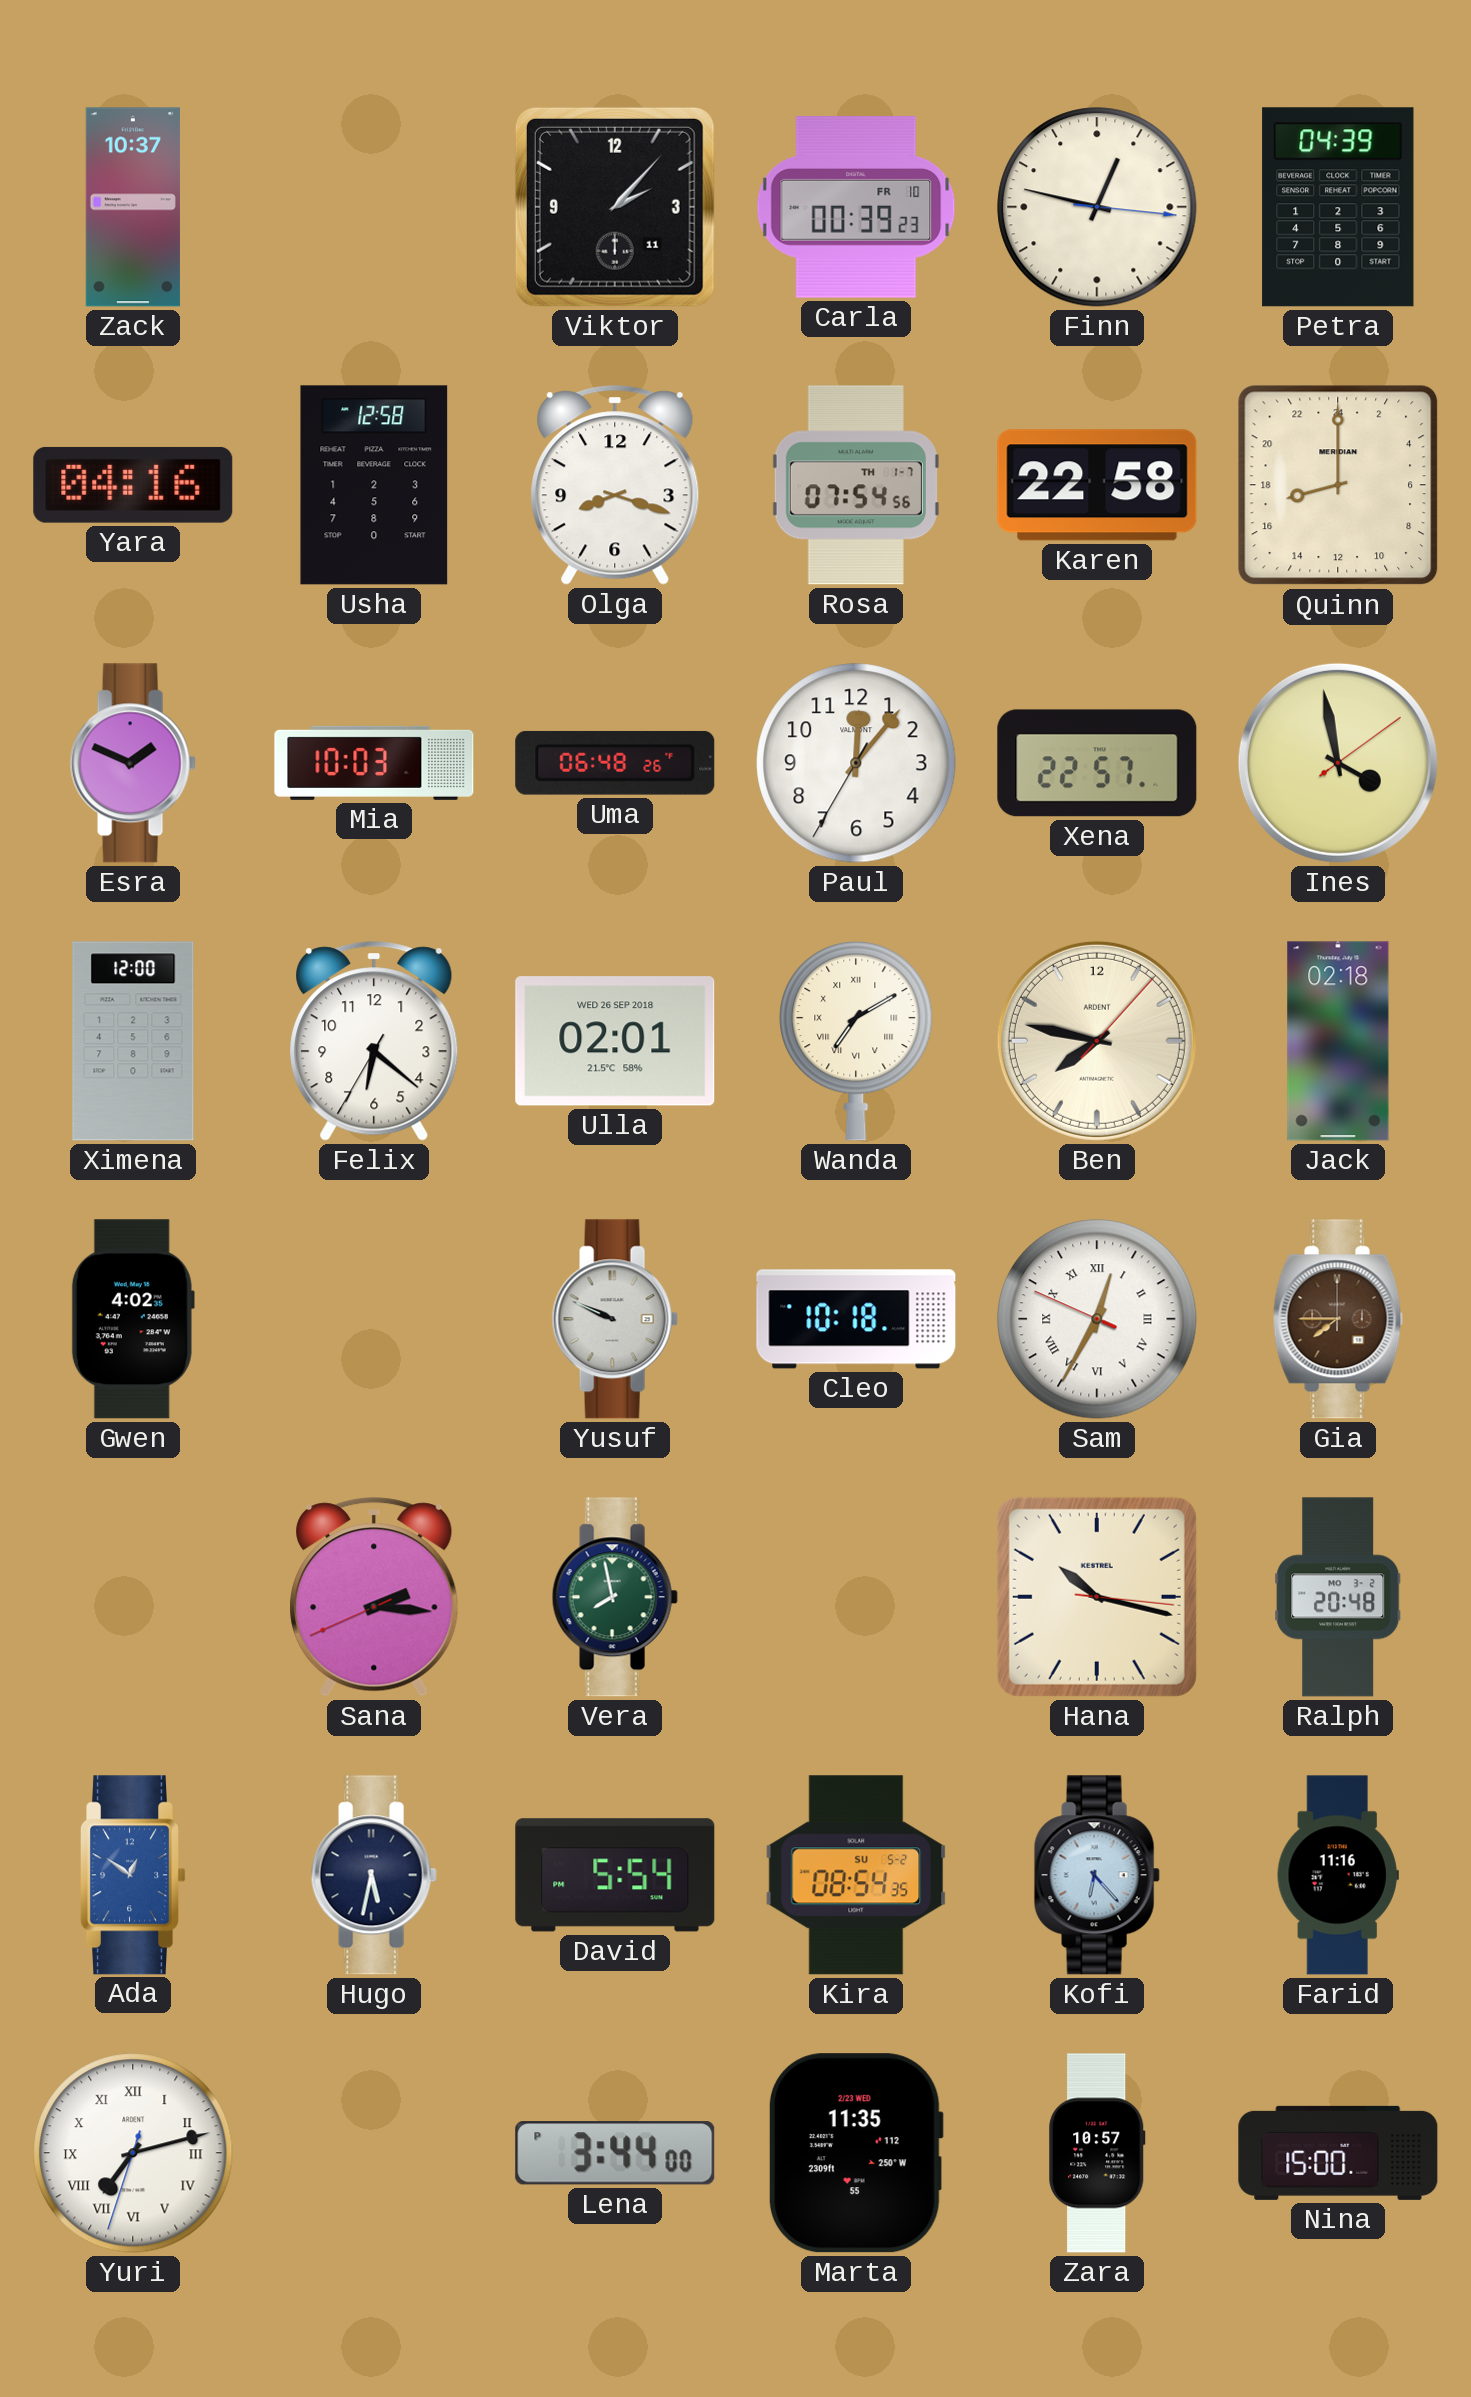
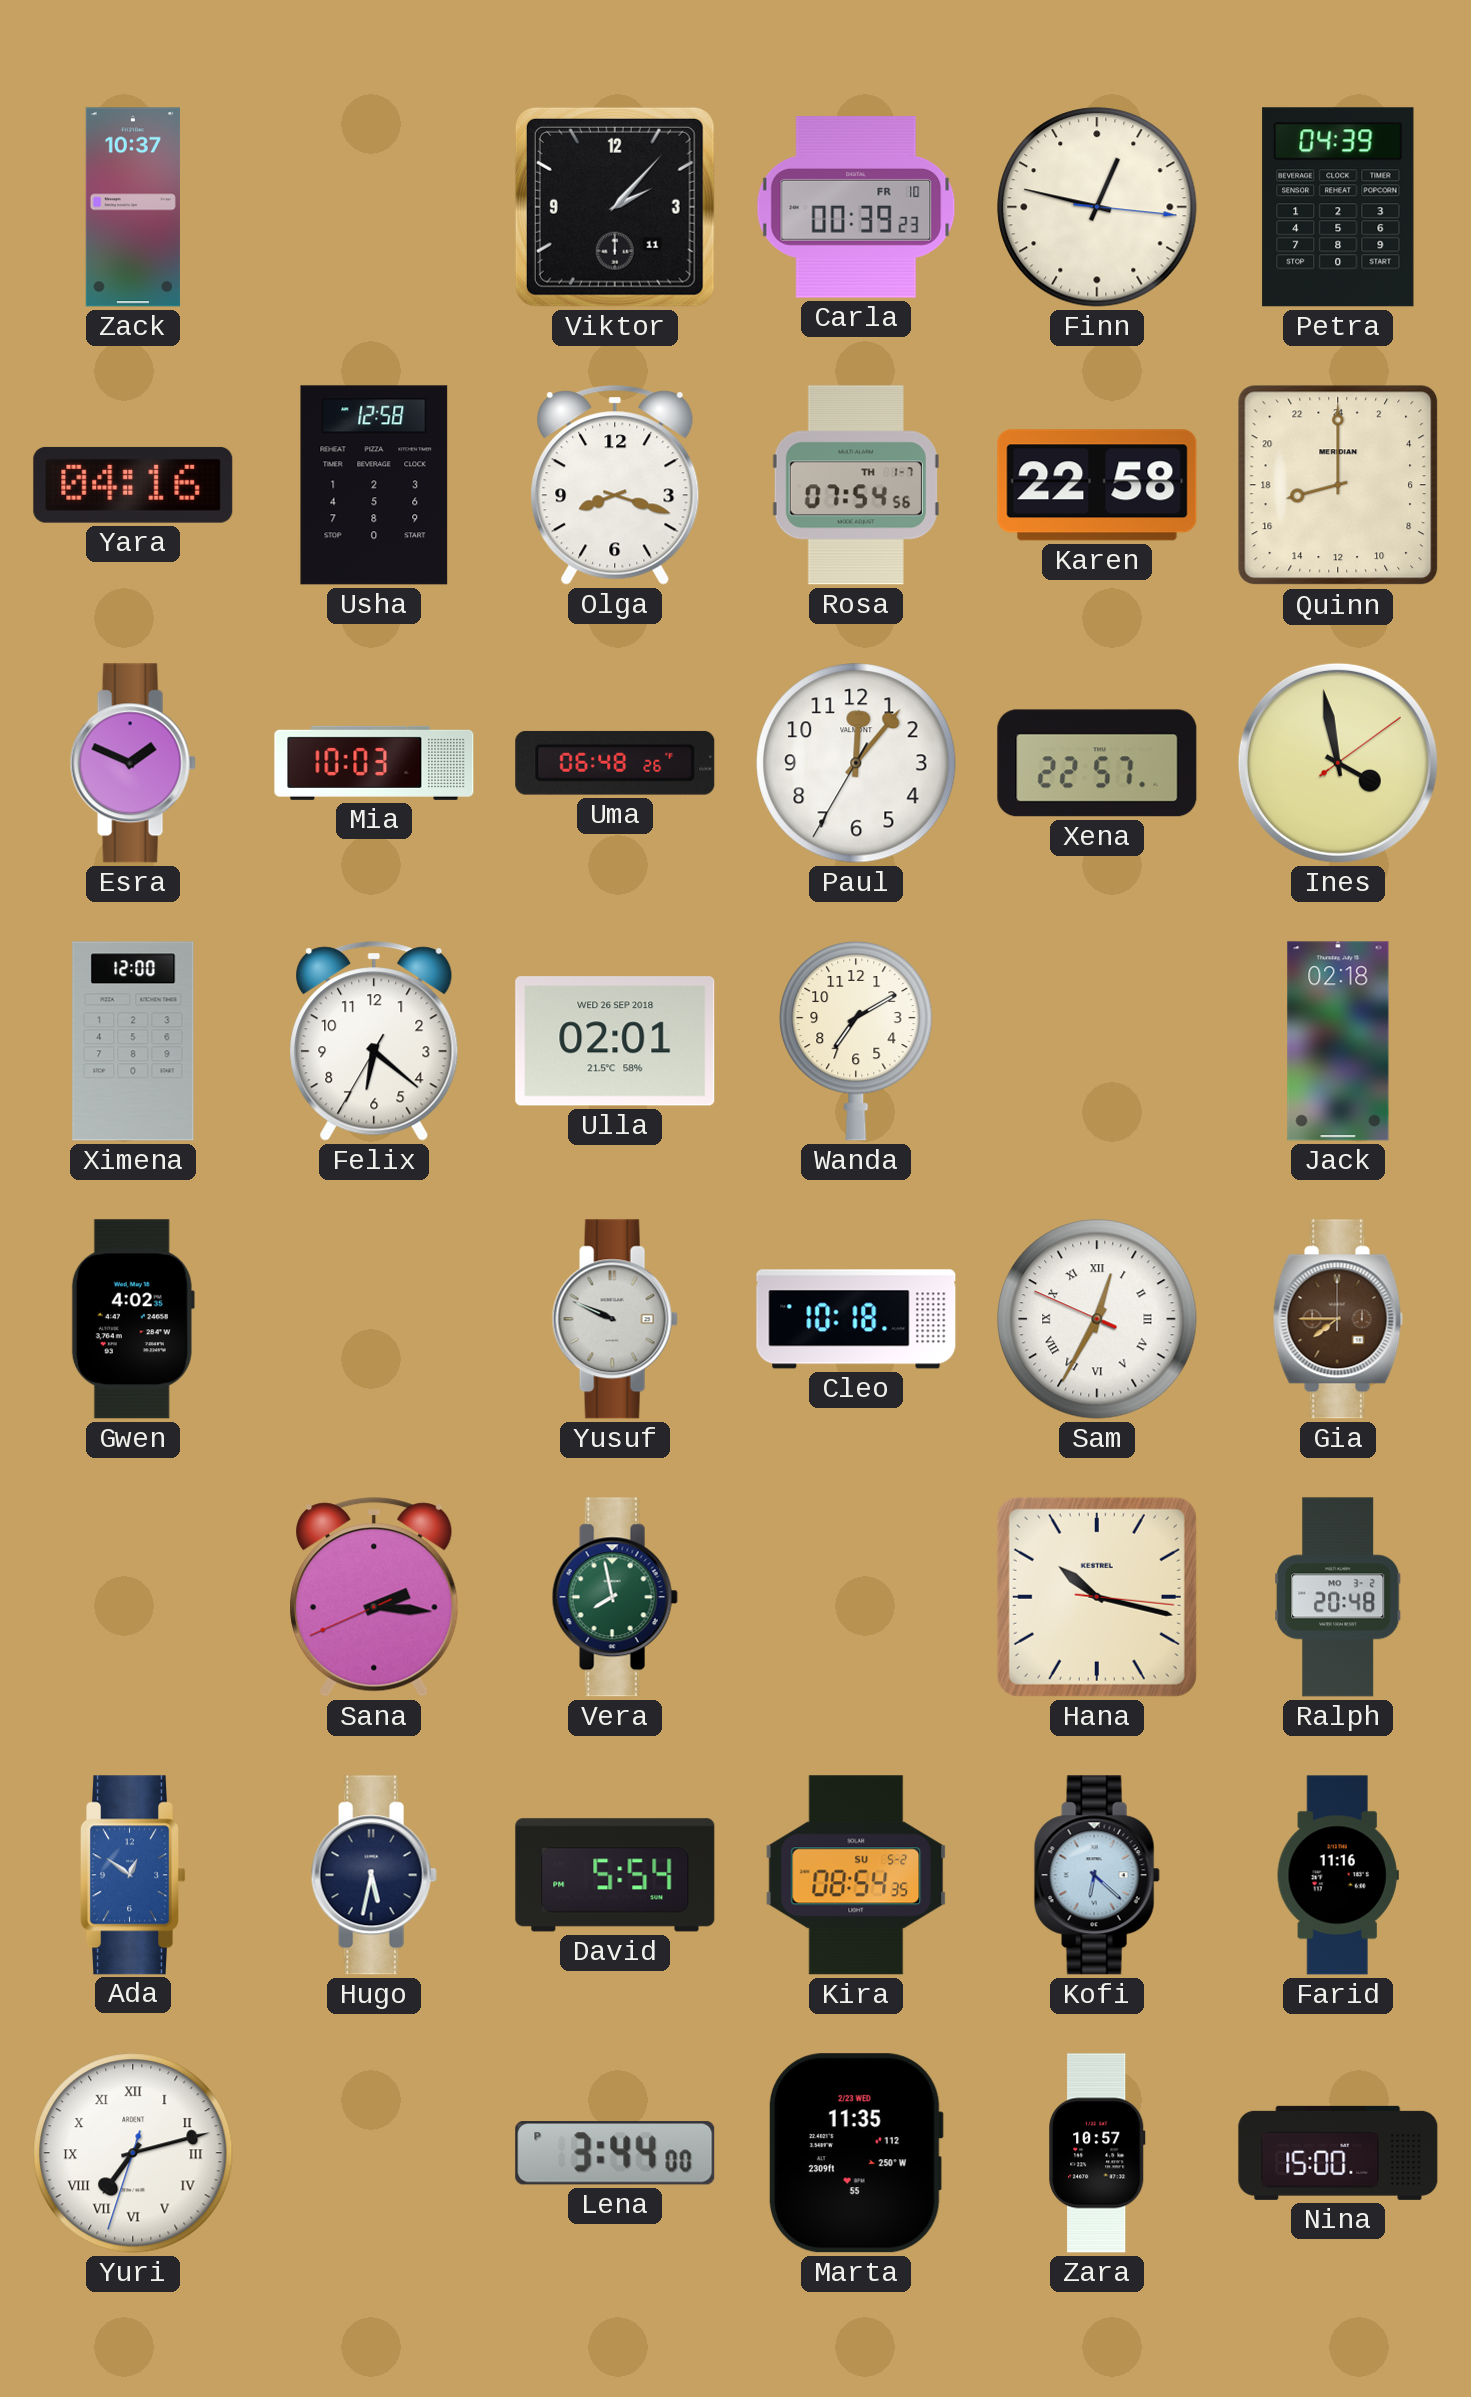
Wanda numerals: Roman -> Arabic (856, 1041)
Ben: 7:47 -> none (1097, 1041)
Kofi: 6:23 -> 6:22 (1097, 1875)
